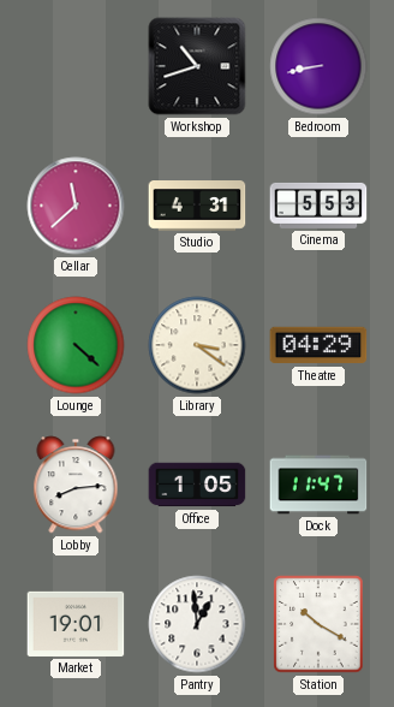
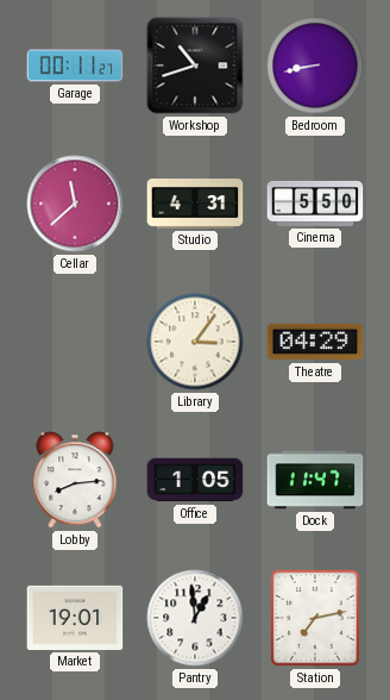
Garage: none -> 00:11 (75, 65)
Cinema: 5:53 -> 5:50 (315, 204)
Lounge: 4:22 -> none (76, 345)
Library: 3:21 -> 3:06 (195, 342)
Station: 10:20 -> 7:13 (315, 618)
